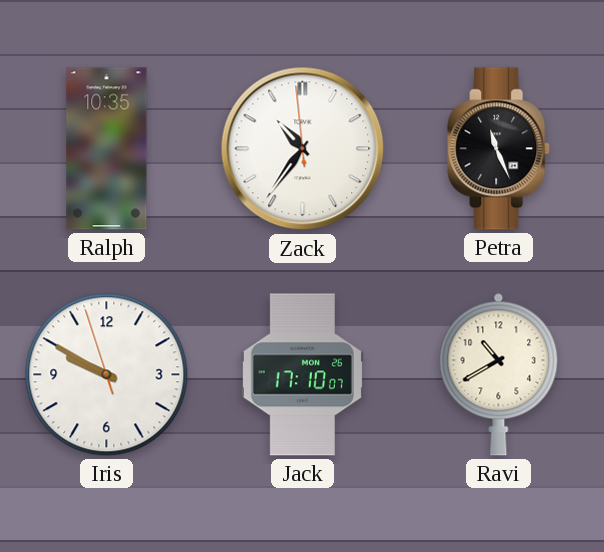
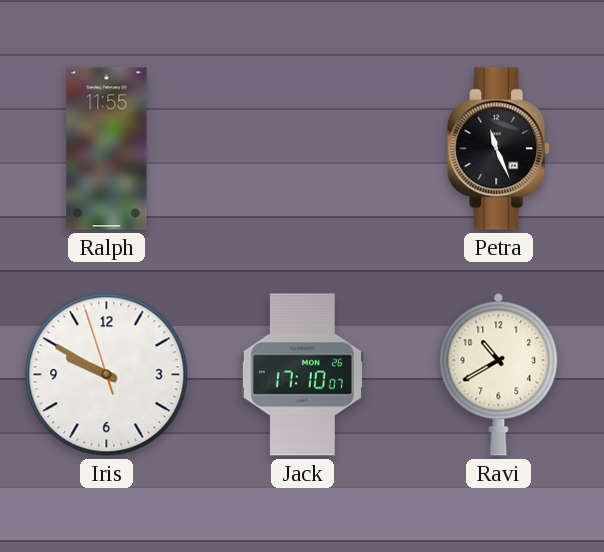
Ralph: 10:35 -> 11:55 (107, 149)
Zack: 10:35 -> none (303, 149)
